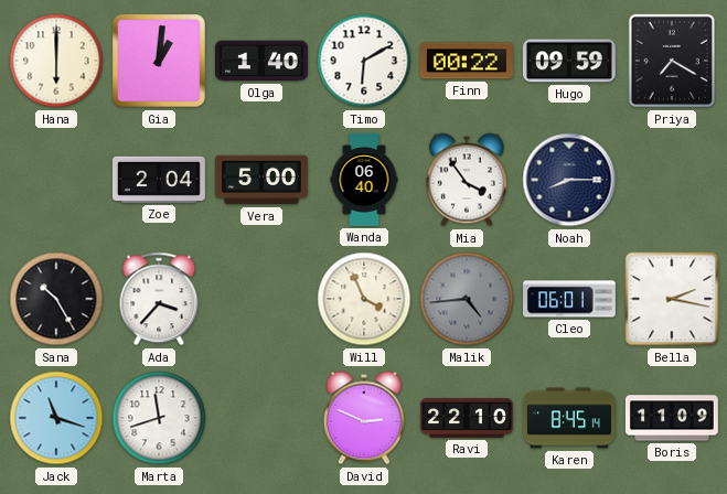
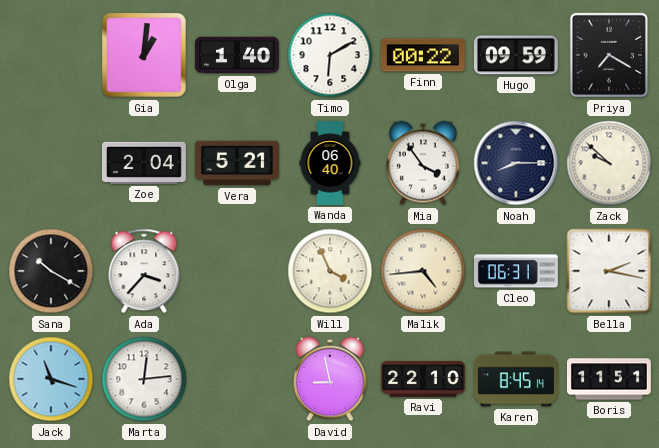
Hana: 6:00 -> none (56, 61)
Vera: 5:00 -> 5:21 (237, 163)
Zack: none -> 9:52 (609, 163)
Sana: 10:25 -> 10:20 (51, 271)
Malik dial: grey -> cream (423, 271)
Cleo: 06:01 -> 06:31 (516, 271)
Marta: 11:42 -> 12:14 (144, 379)
David: 2:49 -> 8:58 (330, 379)
Boris: 11:09 -> 11:51 (609, 379)
